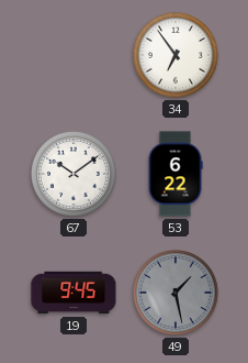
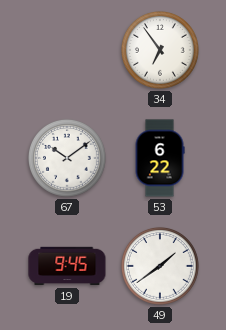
49: 1:28 -> 1:39 (160, 266)
49 dial: grey -> white (160, 266)
